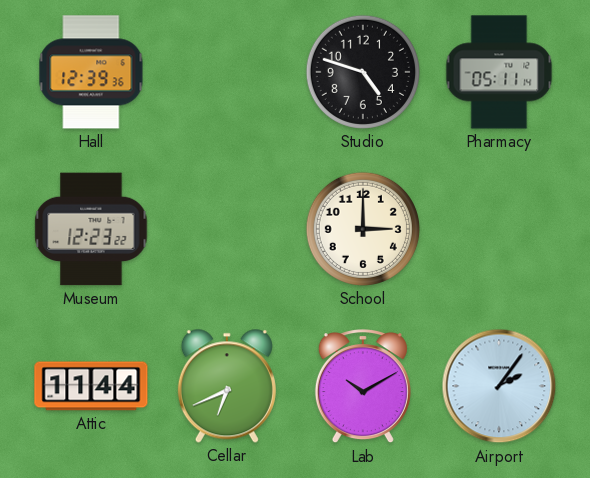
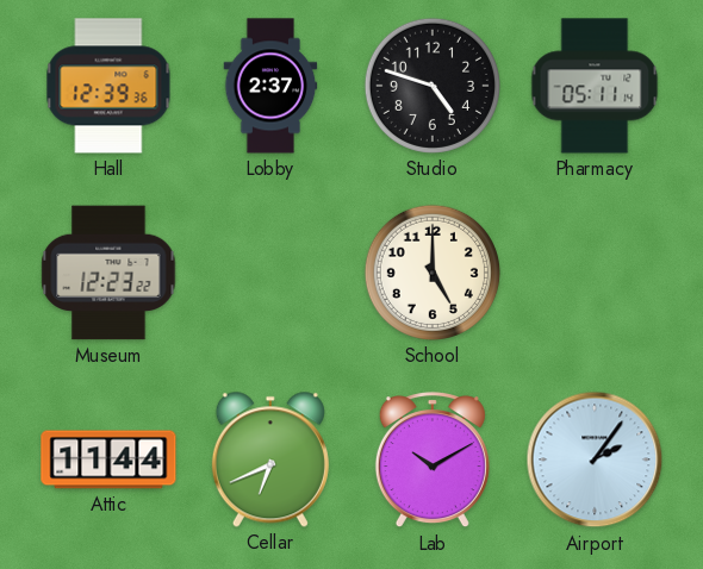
Lobby: none -> 2:37 (270, 86)
School: 3:00 -> 5:00 (433, 273)
